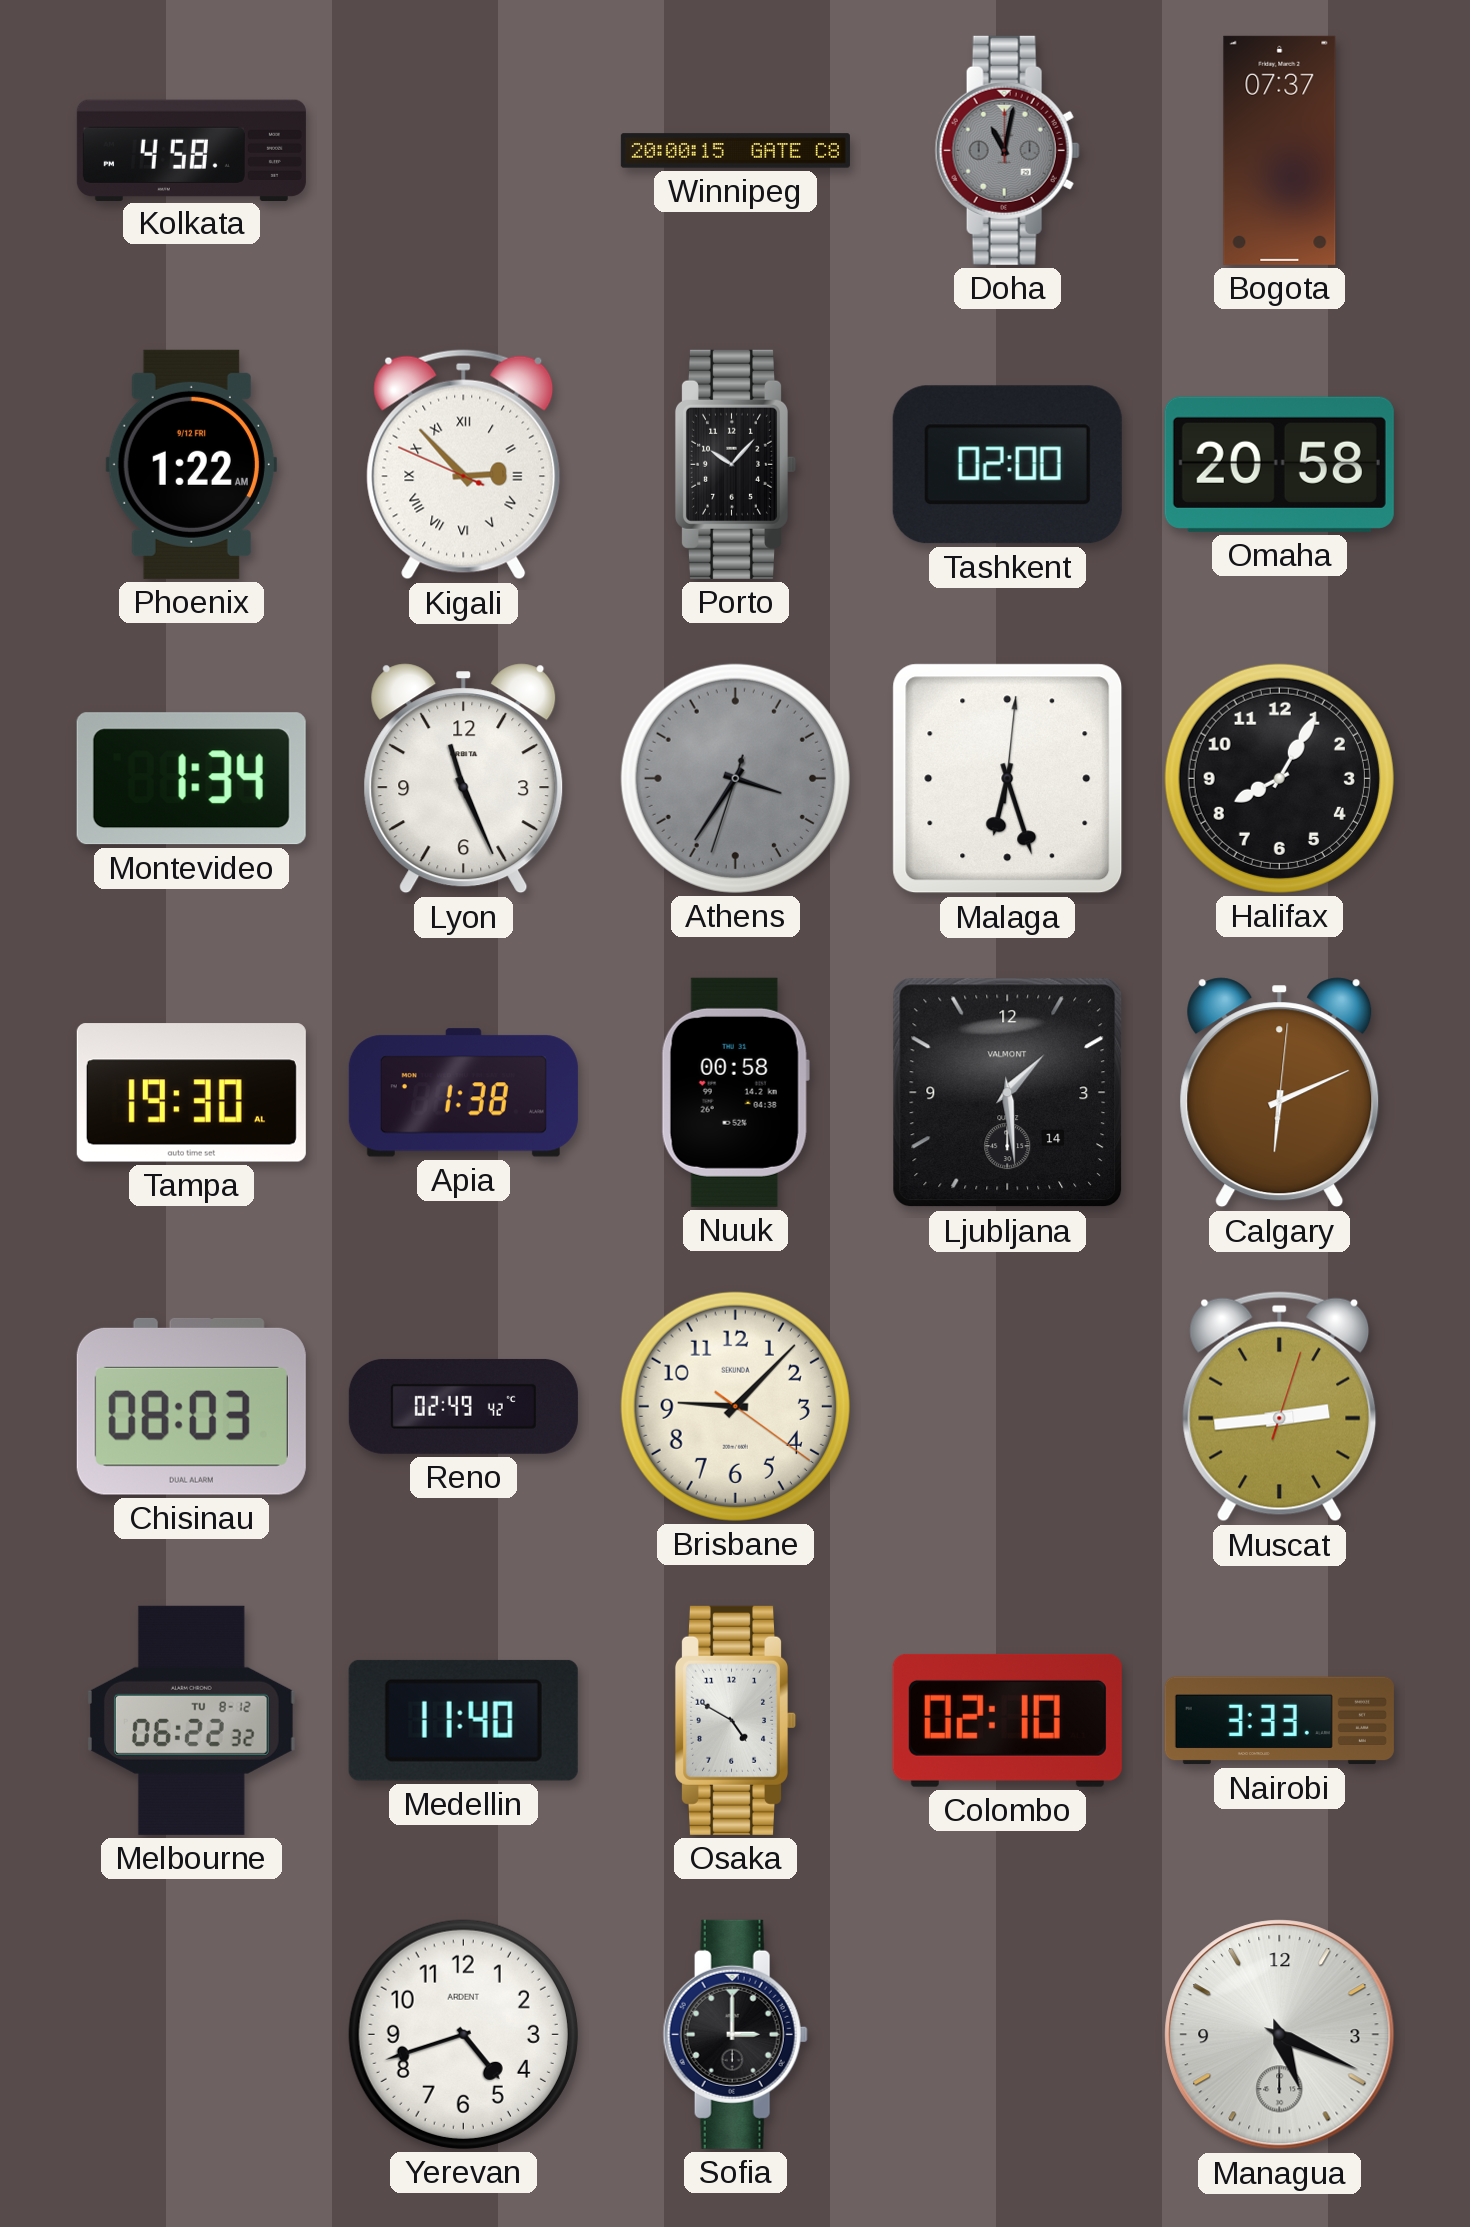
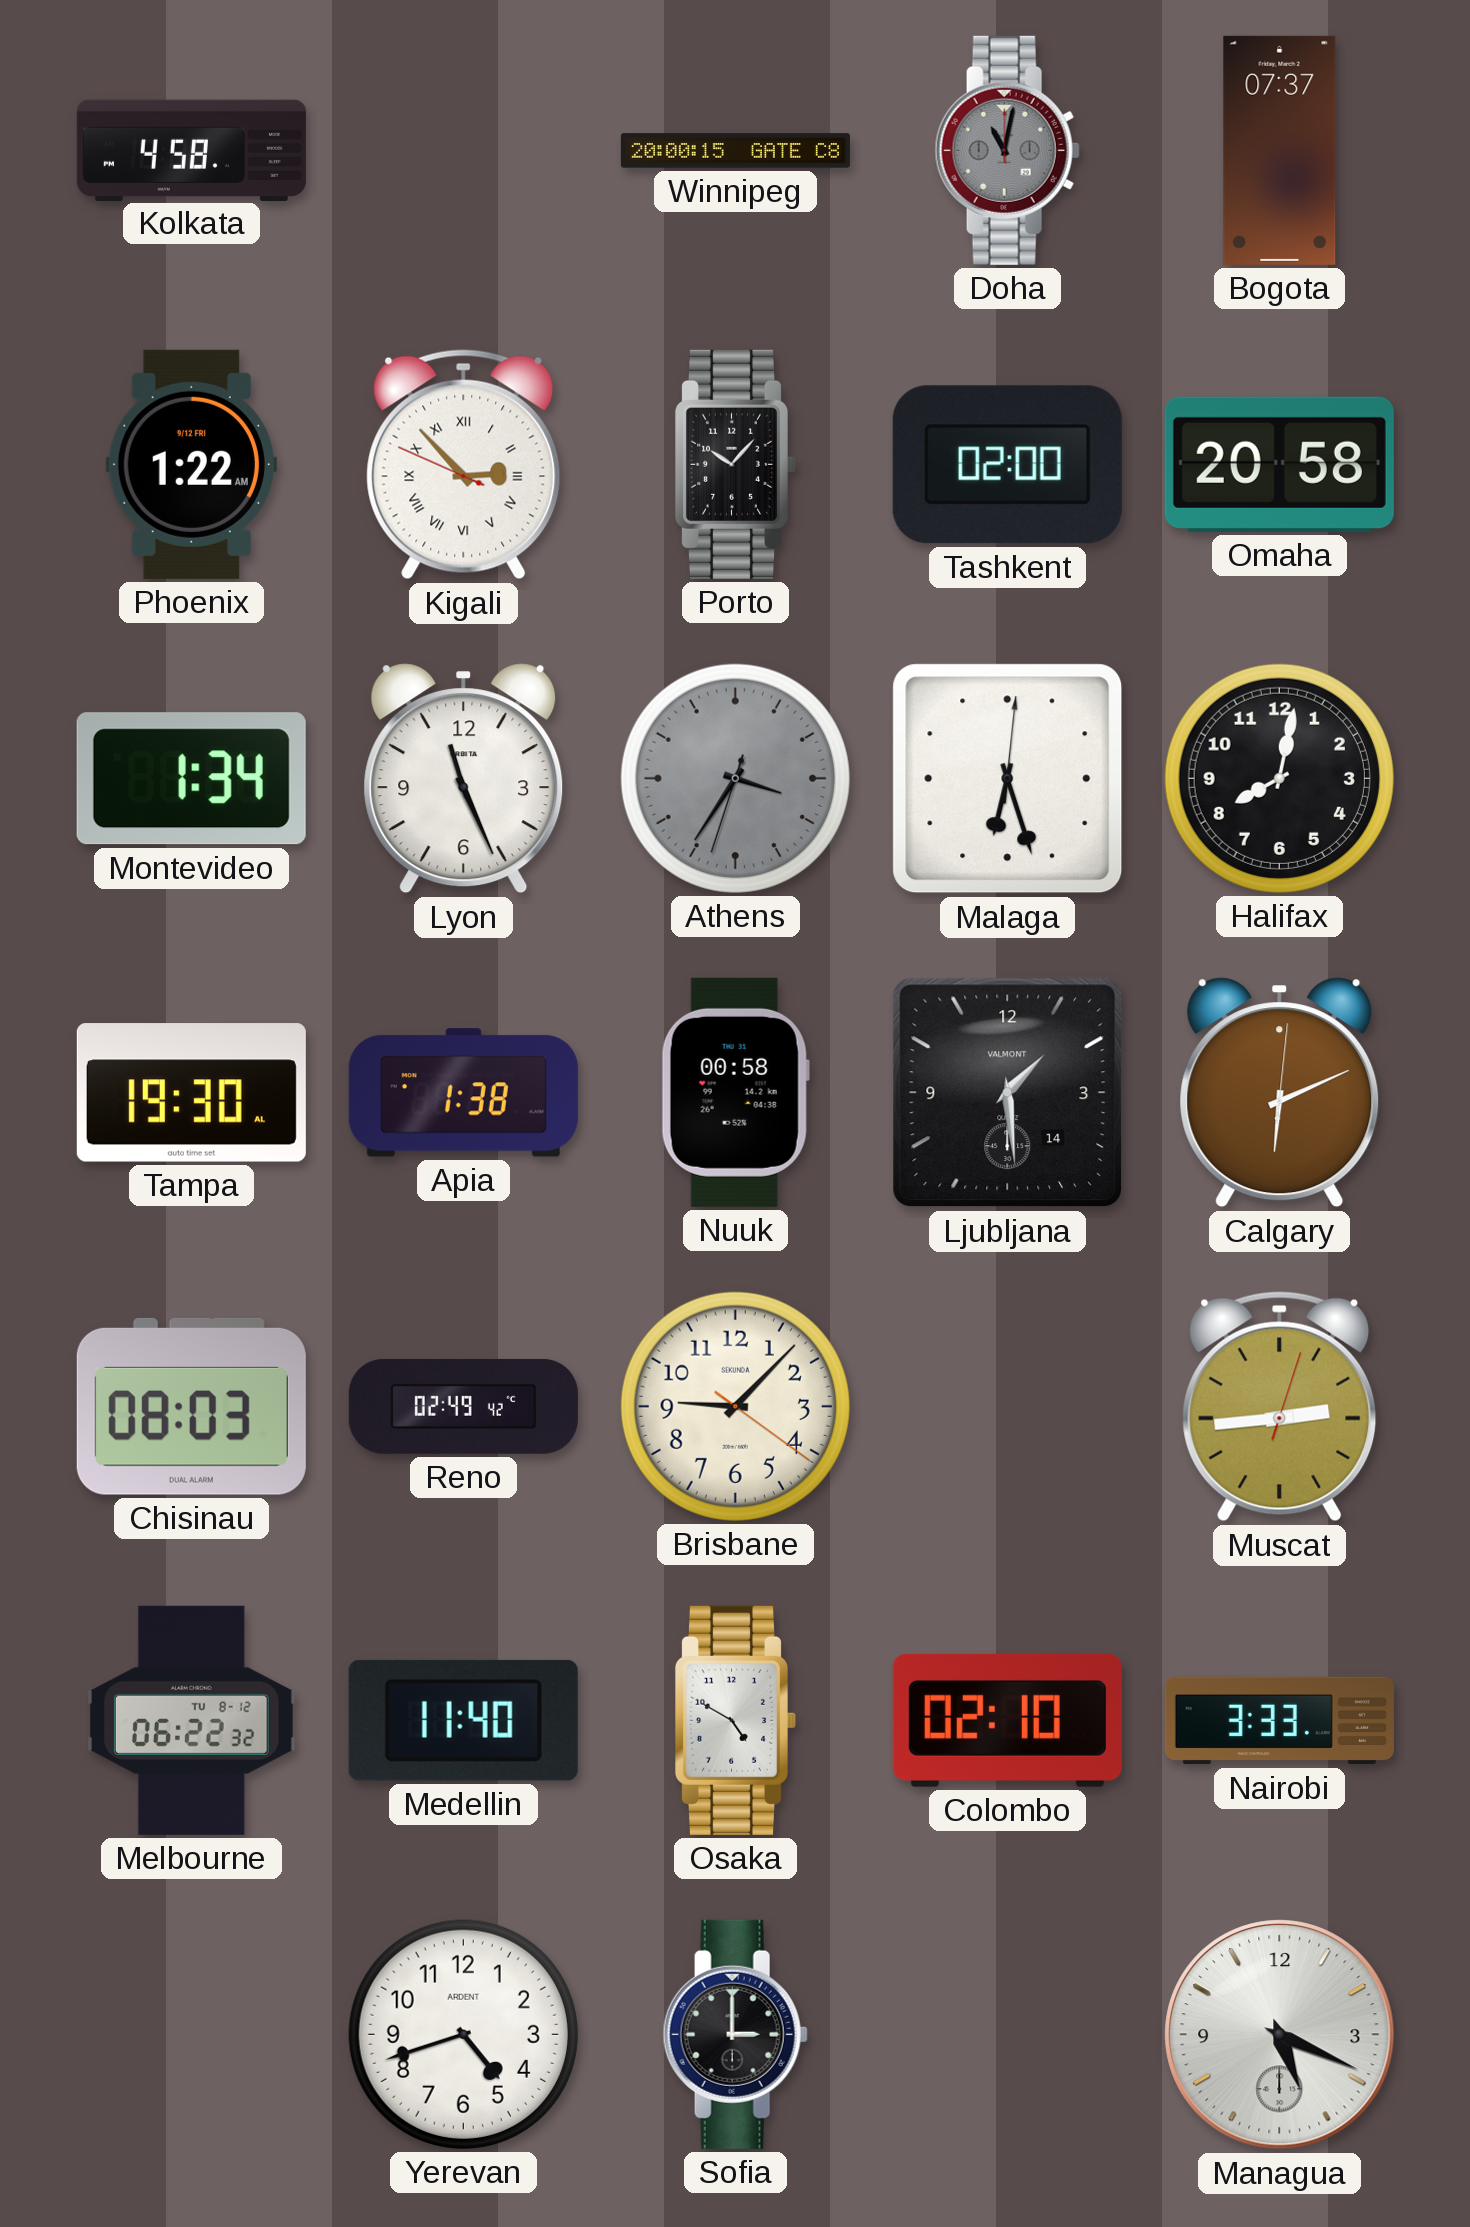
Halifax: 8:05 -> 8:02 (1279, 778)
